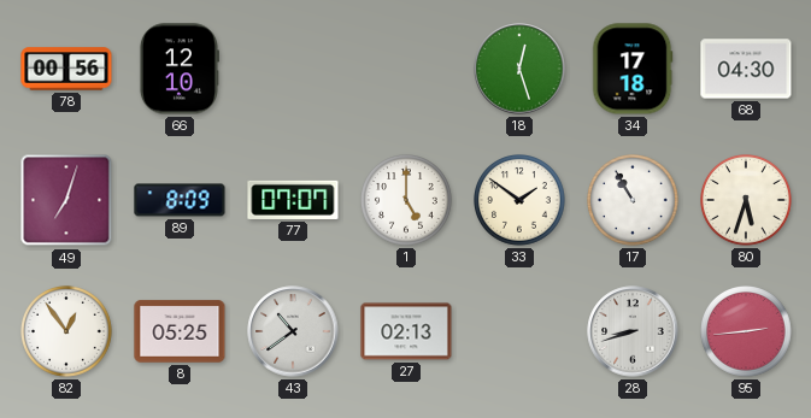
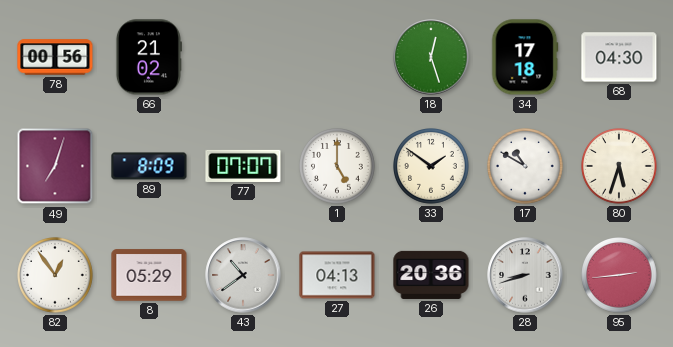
66: 12:10 -> 21:02 (148, 57)
17: 10:55 -> 10:50 (526, 167)
8: 05:25 -> 05:29 (149, 275)
27: 02:13 -> 04:13 (337, 275)
26: none -> 20:36 (431, 275)
